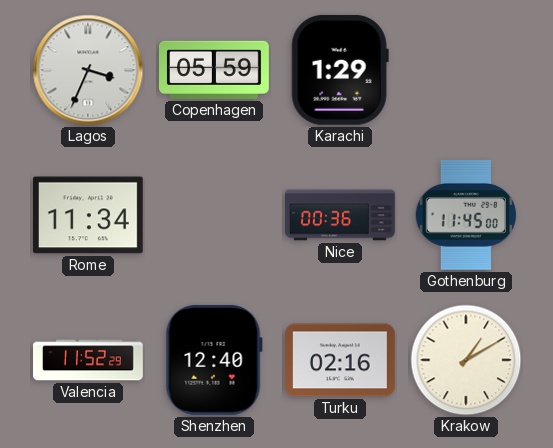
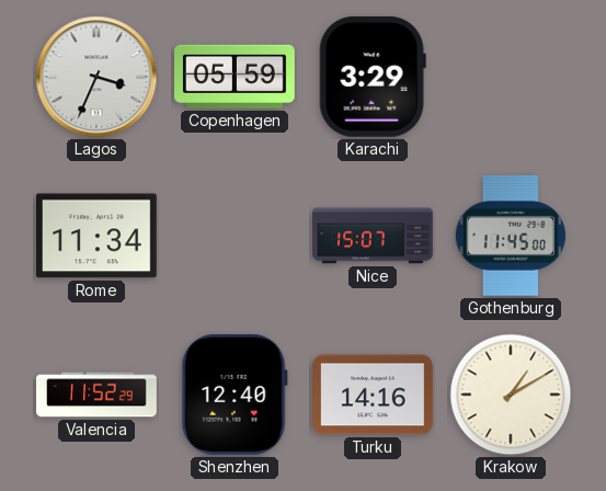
Karachi: 1:29 -> 3:29 (373, 77)
Nice: 00:36 -> 15:07 (374, 236)
Turku: 02:16 -> 14:16 (374, 395)
